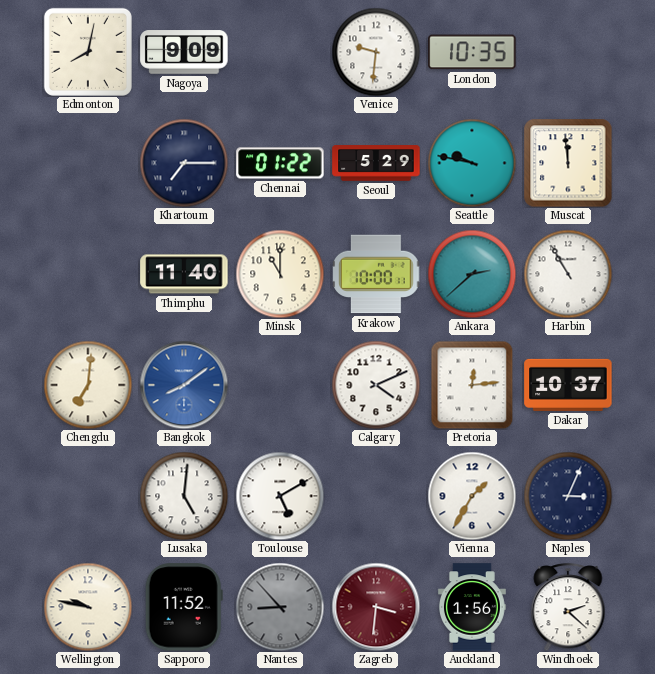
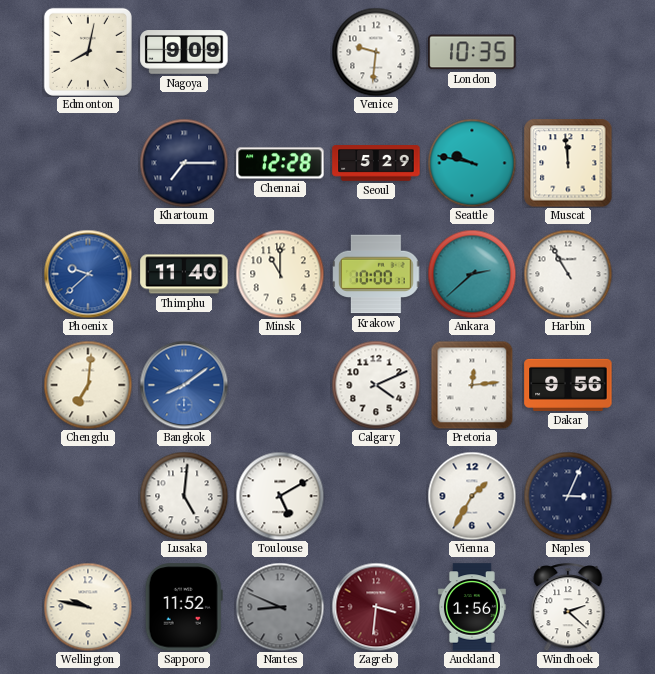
Chennai: 01:22 -> 12:28 (280, 163)
Phoenix: none -> 9:38 (88, 274)
Dakar: 10:37 -> 9:56 (568, 385)
Nantes: 8:53 -> 8:49 (280, 607)
